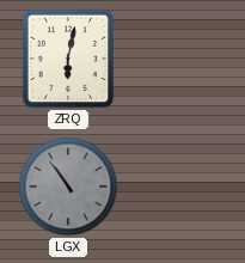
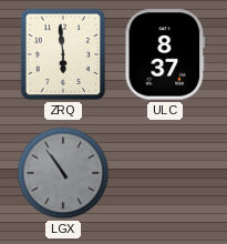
ZRQ: 6:02 -> 5:59 (63, 54)
ULC: none -> 8:37 (165, 54)
